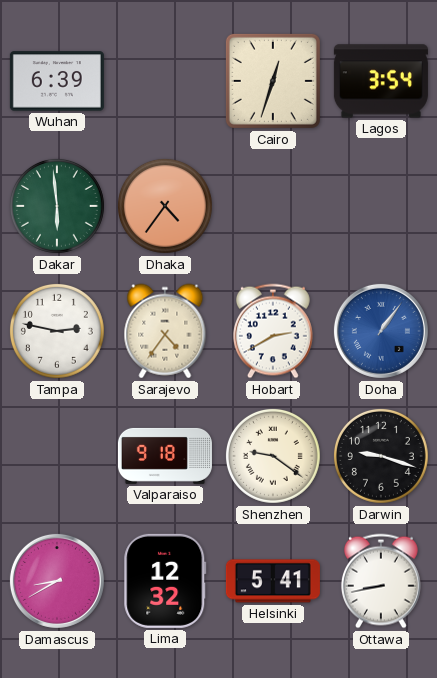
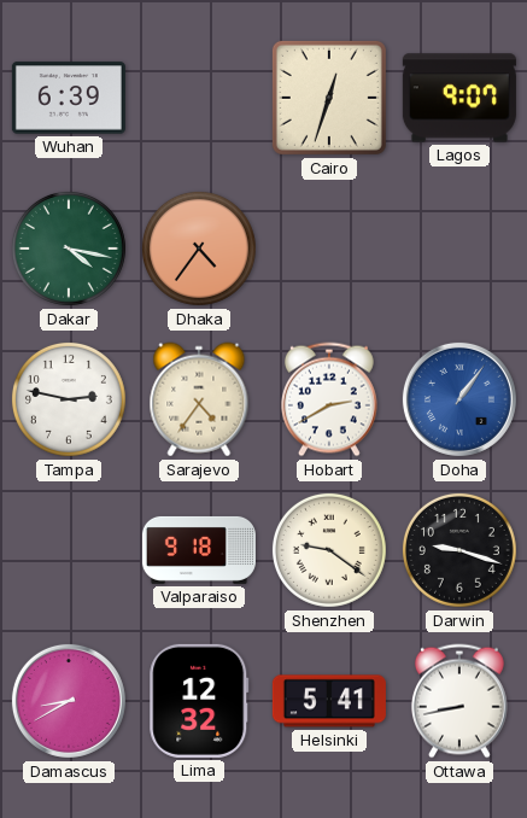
Lagos: 3:54 -> 9:07 (459, 98)
Dakar: 5:59 -> 4:17 (69, 249)
